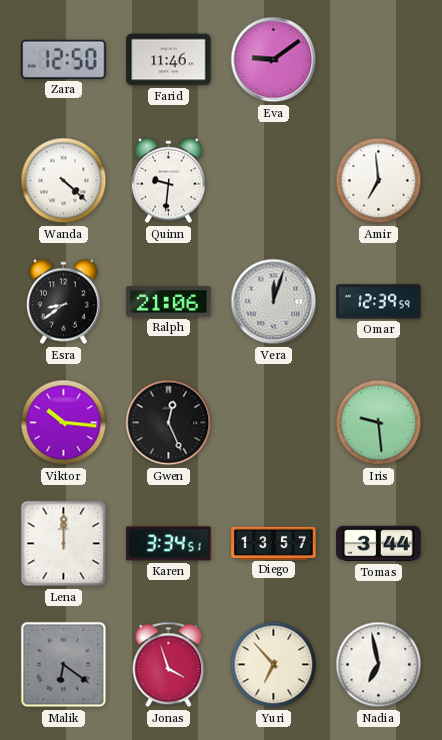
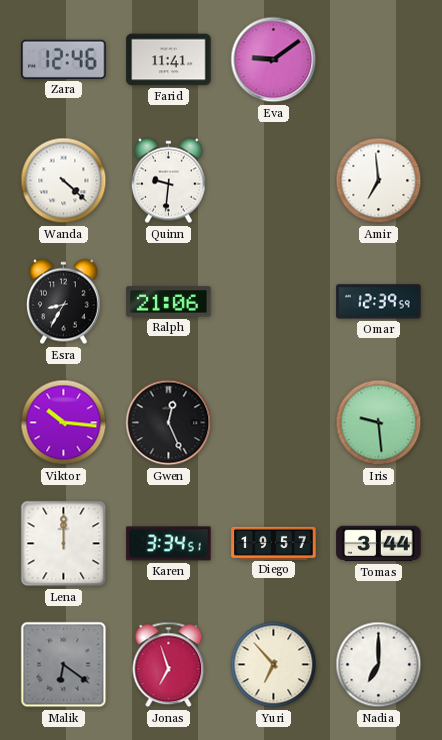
Zara: 12:50 -> 12:46 (64, 59)
Farid: 11:46 -> 11:41 (169, 60)
Esra: 8:39 -> 8:35 (63, 302)
Vera: 12:03 -> none (274, 302)
Diego: 13:57 -> 19:57 (274, 543)
Jonas: 3:57 -> 6:57 (169, 665)
Nadia: 6:58 -> 7:00 (379, 665)
